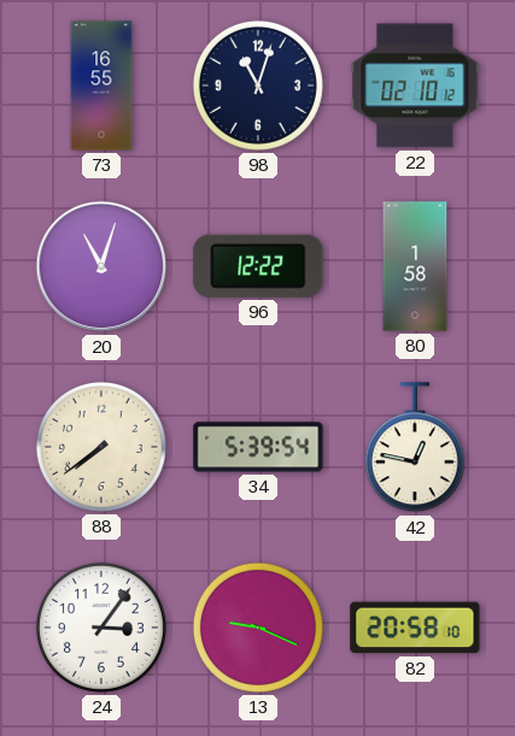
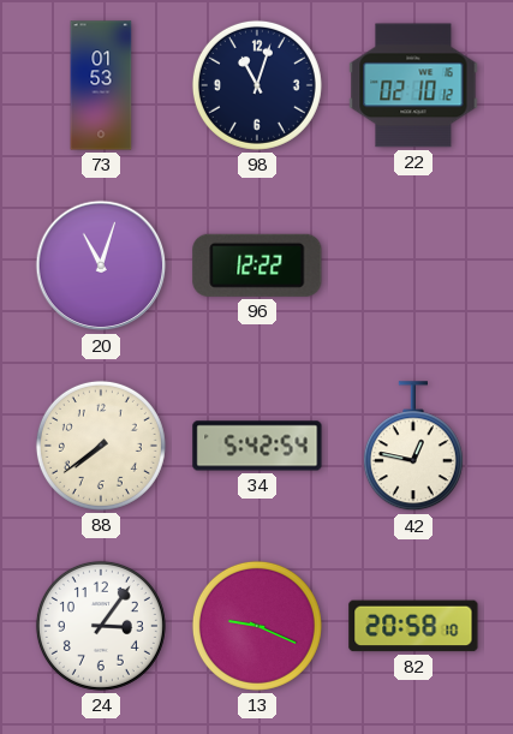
73: 16:55 -> 01:53 (101, 85)
80: 1:58 -> none (415, 266)
34: 5:39 -> 5:42 (257, 446)
